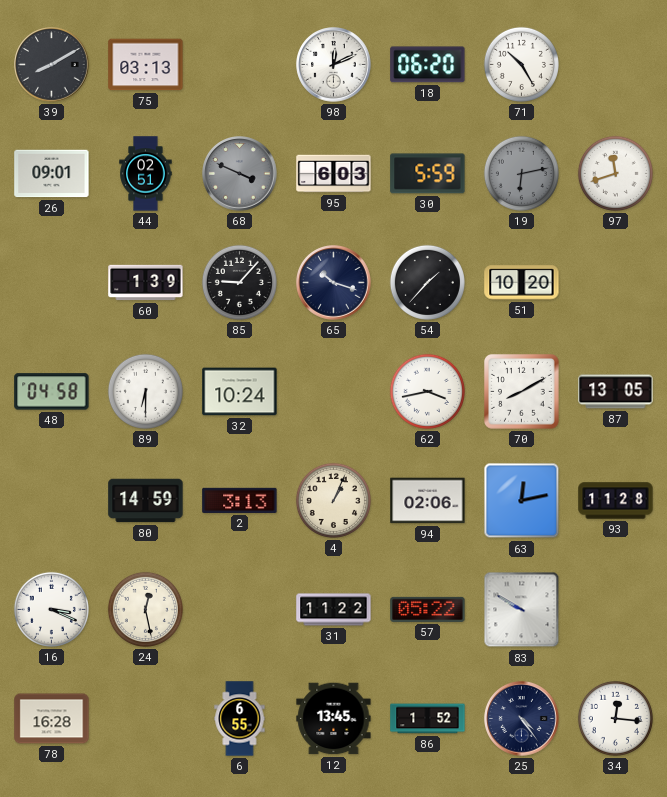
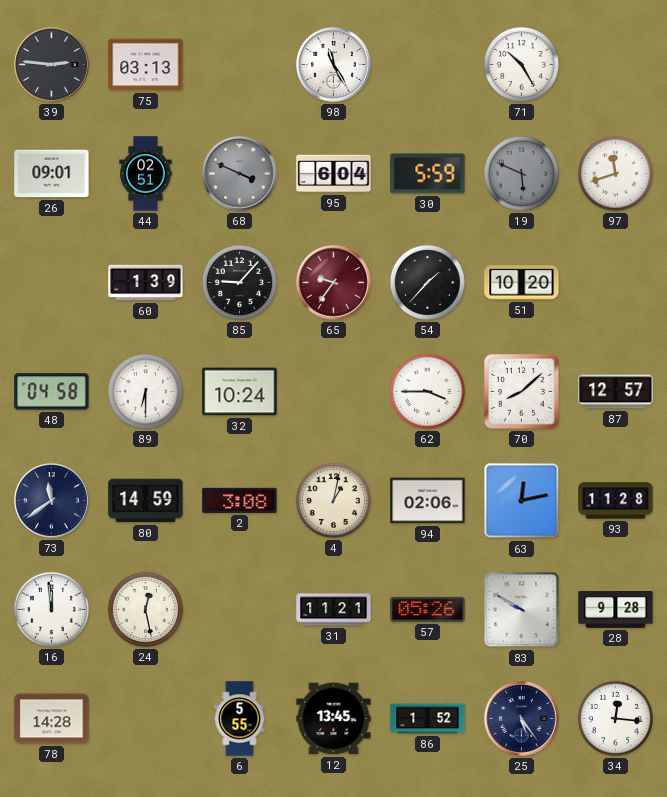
39: 8:10 -> 2:46 (52, 65)
98: 12:11 -> 11:25 (334, 65)
18: 06:20 -> none (428, 65)
95: 6:03 -> 6:04 (334, 174)
19: 6:13 -> 5:49 (521, 173)
65: 10:18 -> 9:36 (334, 283)
65 dial: navy -> burgundy (334, 283)
62: 3:43 -> 3:45 (427, 391)
70: 8:10 -> 8:08 (522, 392)
87: 13:05 -> 12:57 (616, 392)
73: none -> 11:39 (52, 501)
2: 3:13 -> 3:08 (240, 500)
4: 1:04 -> 1:02 (333, 500)
16: 3:19 -> 11:59 (51, 609)
31: 11:22 -> 11:21 (334, 610)
57: 05:22 -> 05:26 (428, 609)
28: none -> 9:28 (616, 610)
78: 16:28 -> 14:28 (52, 719)
6: 6:55 -> 5:55 (240, 719)
25: 4:24 -> 5:24 (522, 719)
